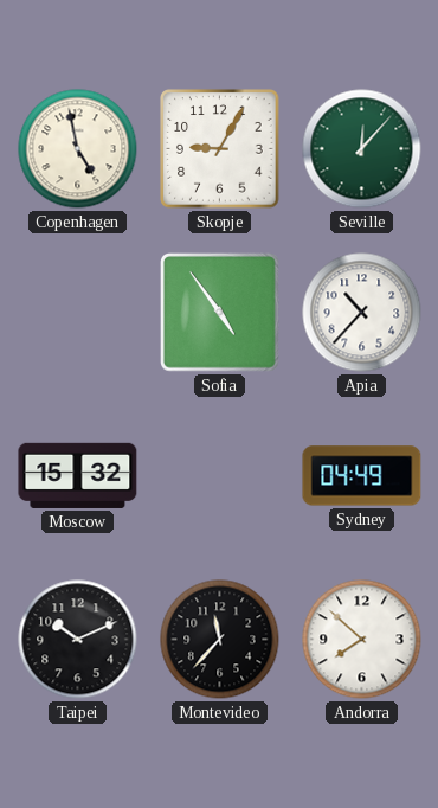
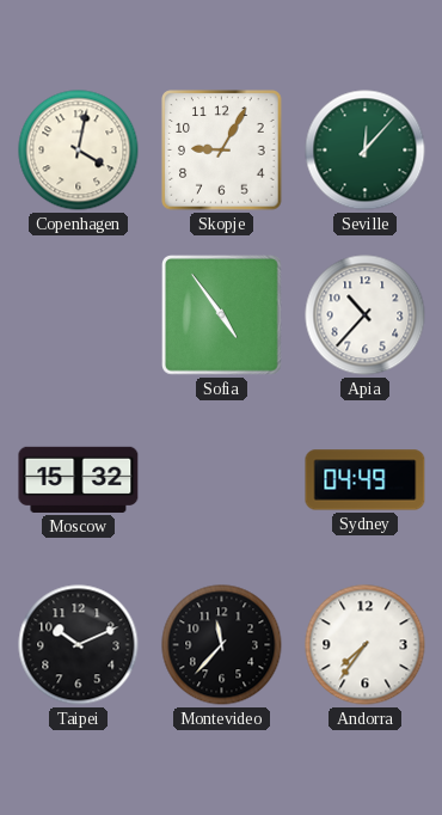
Copenhagen: 4:58 -> 4:02 (79, 151)
Andorra: 7:52 -> 7:36 (366, 645)
